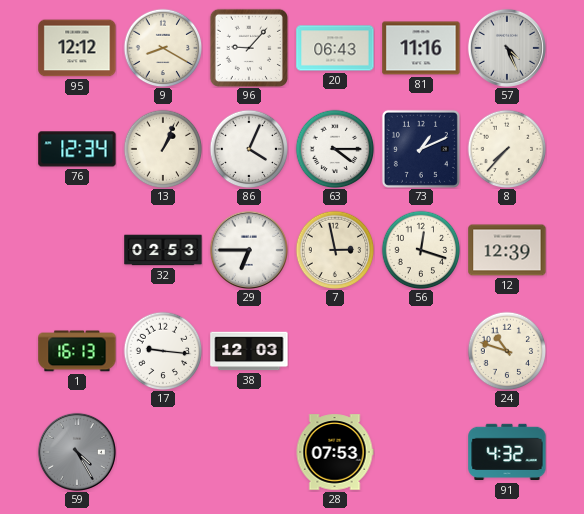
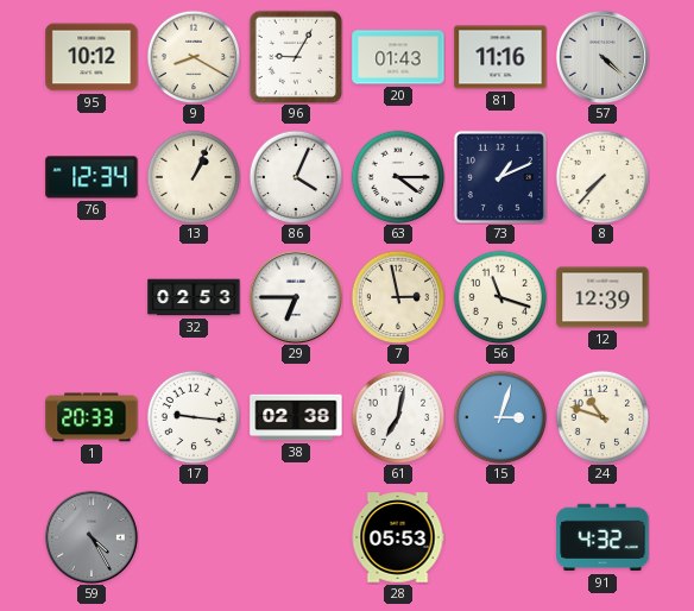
95: 12:12 -> 10:12 (92, 57)
96: 9:07 -> 9:05 (296, 57)
20: 06:43 -> 01:43 (398, 57)
57: 4:26 -> 4:22 (602, 57)
56: 12:18 -> 11:18 (500, 297)
1: 16:13 -> 20:33 (92, 417)
38: 12:03 -> 02:38 (296, 417)
61: none -> 7:02 (398, 417)
15: none -> 3:03 (500, 417)
28: 07:53 -> 05:53 (398, 537)
